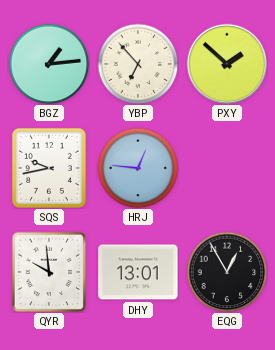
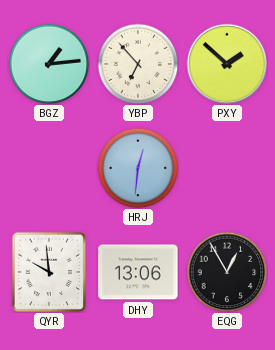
SQS: 9:43 -> none (49, 168)
HRJ: 12:46 -> 12:31 (138, 168)
DHY: 13:01 -> 13:06 (138, 272)
